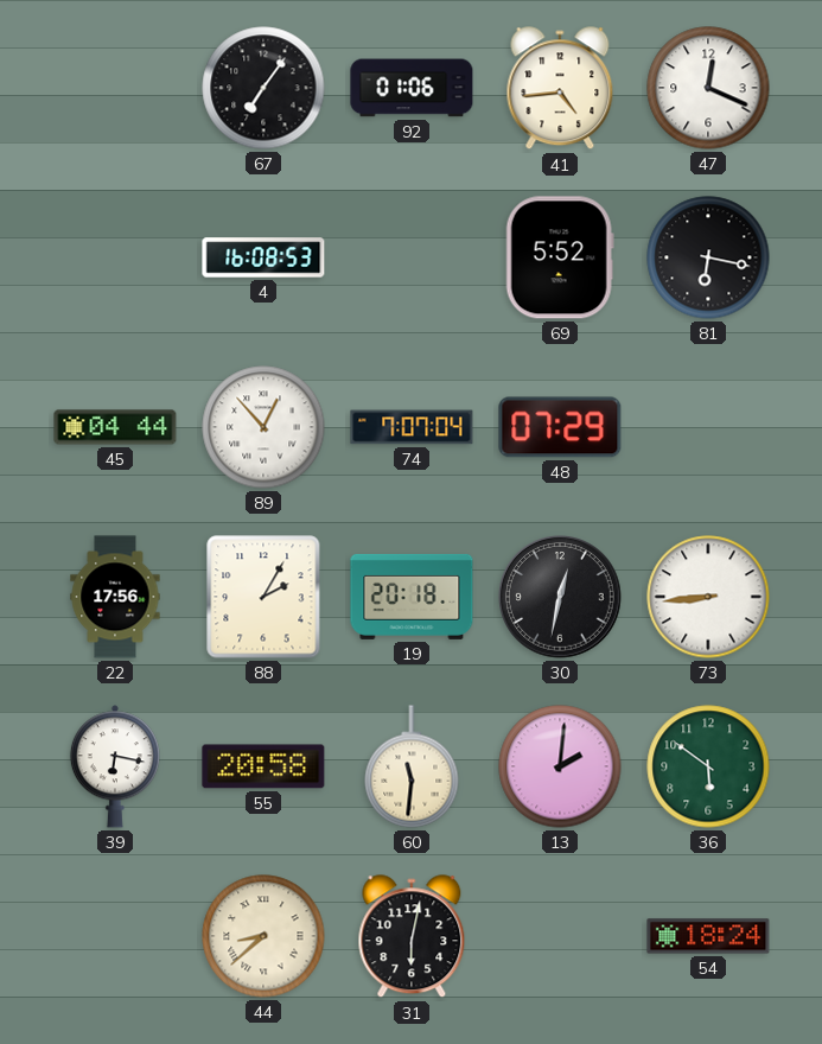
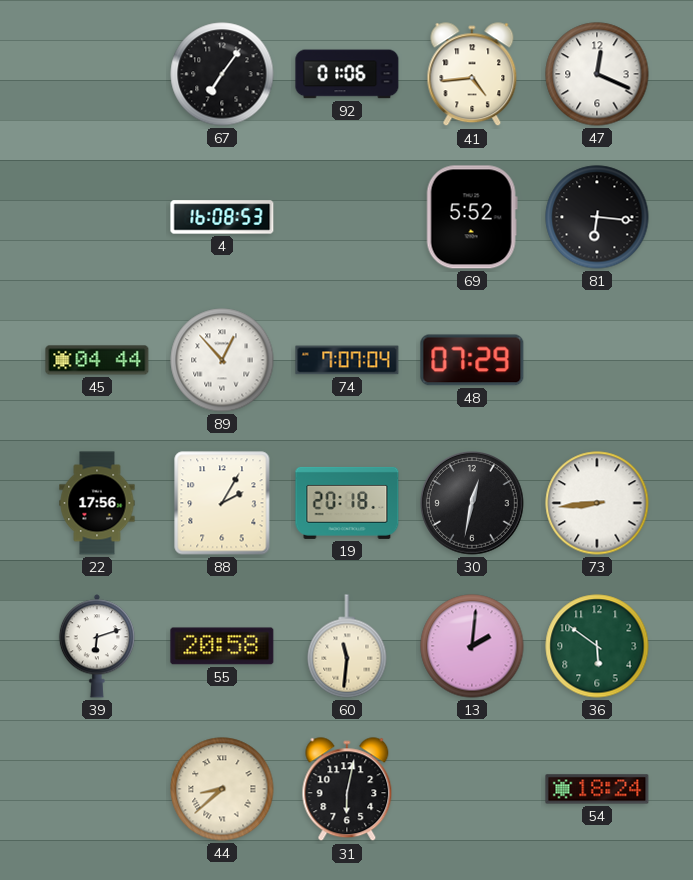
81: 6:17 -> 6:16 (597, 217)
39: 6:17 -> 6:12 (97, 646)
